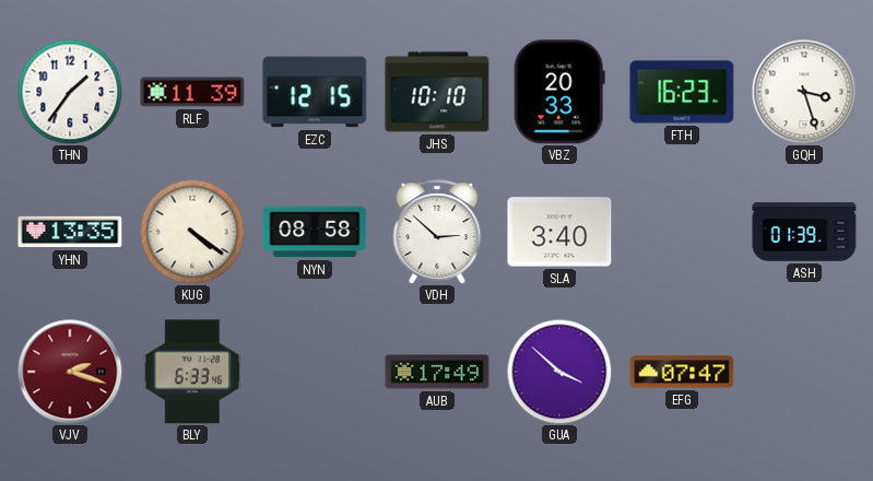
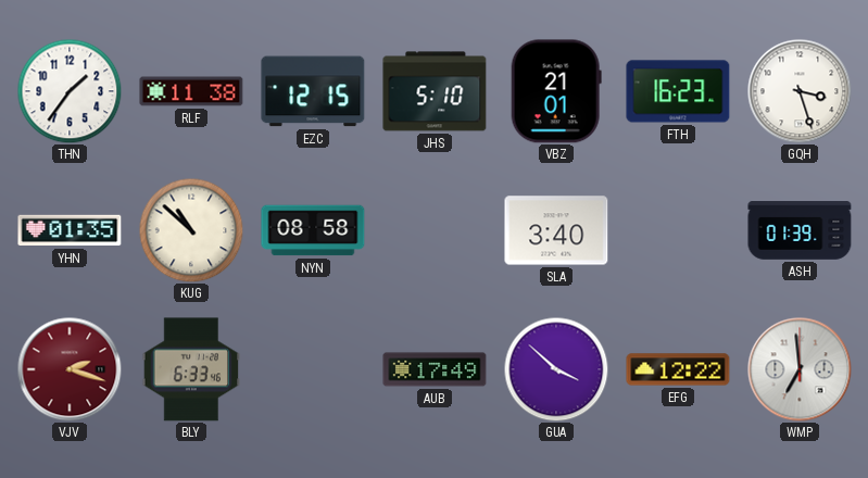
RLF: 11:39 -> 11:38 (191, 91)
JHS: 10:10 -> 5:10 (435, 91)
VBZ: 20:33 -> 21:01 (556, 91)
YHN: 13:35 -> 01:35 (70, 230)
KUG: 4:21 -> 10:52 (191, 230)
VDH: 2:52 -> none (437, 232)
EFG: 07:47 -> 12:22 (678, 369)
WMP: none -> 6:59 (800, 369)
